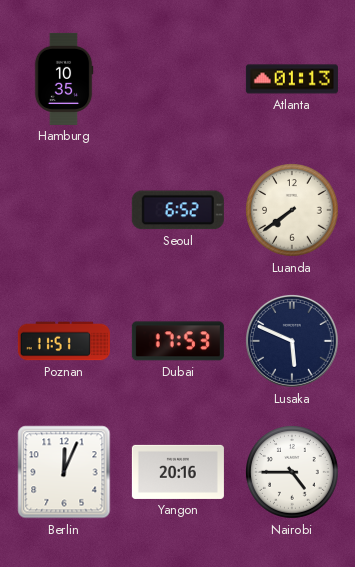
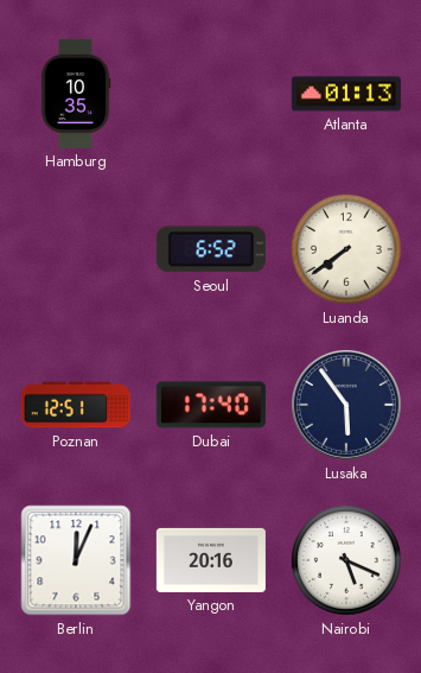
Poznan: 11:51 -> 12:51 (76, 405)
Dubai: 17:53 -> 17:40 (211, 405)
Lusaka: 5:49 -> 5:54 (346, 405)
Nairobi: 4:45 -> 5:19 (346, 560)
